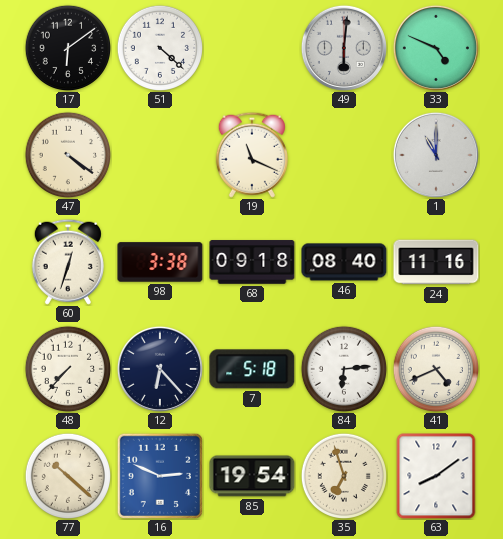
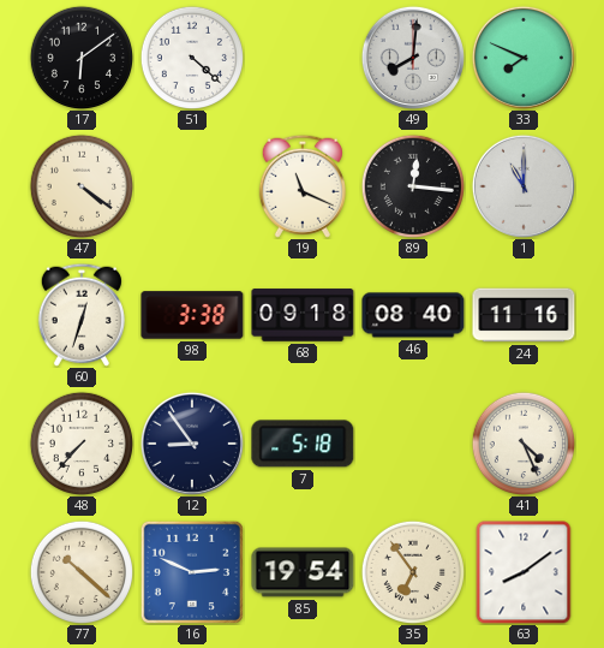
49: 6:01 -> 8:01 (413, 58)
33: 4:49 -> 7:49 (524, 58)
89: none -> 12:16 (412, 185)
12: 6:23 -> 8:54 (192, 444)
84: 6:14 -> none (343, 368)
41: 4:41 -> 4:26 (522, 442)
35: 6:57 -> 6:54 (412, 571)
